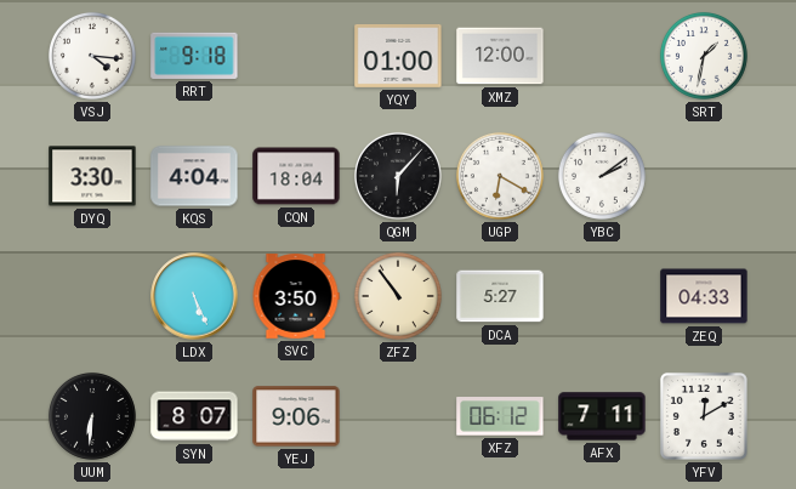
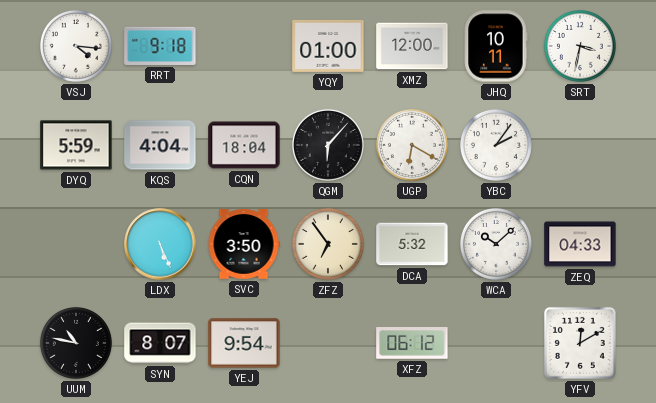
JHQ: none -> 10:11 (496, 46)
SRT: 1:32 -> 3:32 (580, 46)
DYQ: 3:30 -> 5:59 (76, 145)
YBC: 2:09 -> 2:06 (496, 145)
ZFZ: 10:54 -> 6:54 (328, 244)
DCA: 5:27 -> 5:32 (412, 244)
WCA: none -> 10:08 (496, 244)
UUM: 6:31 -> 10:47 (76, 343)
YEJ: 9:06 -> 9:54 (244, 343)
AFX: 7:11 -> none (602, 416)
